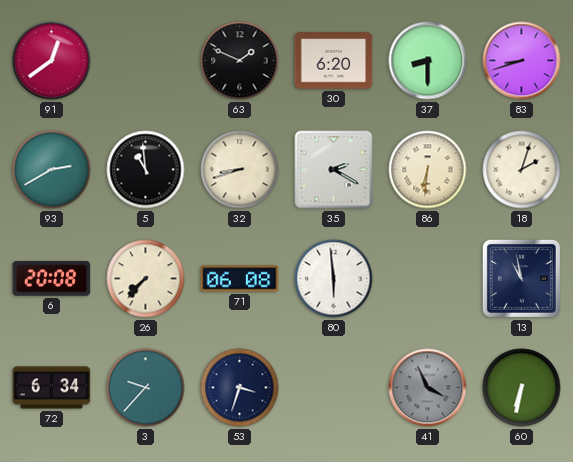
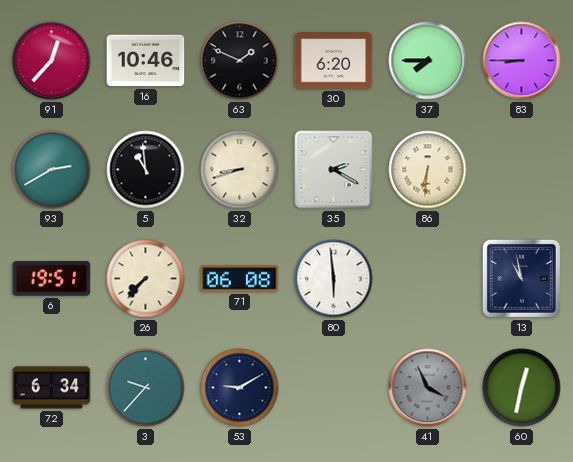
91: 12:39 -> 12:37 (52, 61)
16: none -> 10:46 (146, 61)
37: 8:30 -> 7:45 (428, 61)
83: 8:42 -> 8:45 (522, 61)
18: 2:03 -> none (522, 170)
6: 20:08 -> 19:51 (52, 279)
53: 3:33 -> 9:10 (240, 388)
60: 6:32 -> 12:32 (522, 388)
